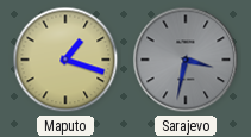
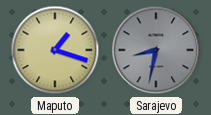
Sarajevo: 3:32 -> 8:32 (156, 50)
